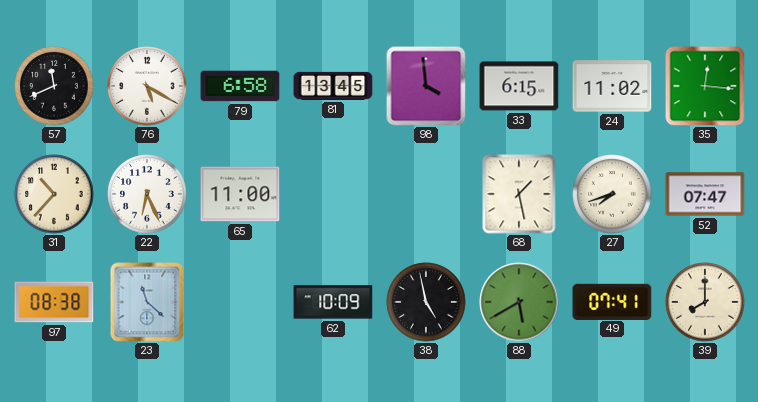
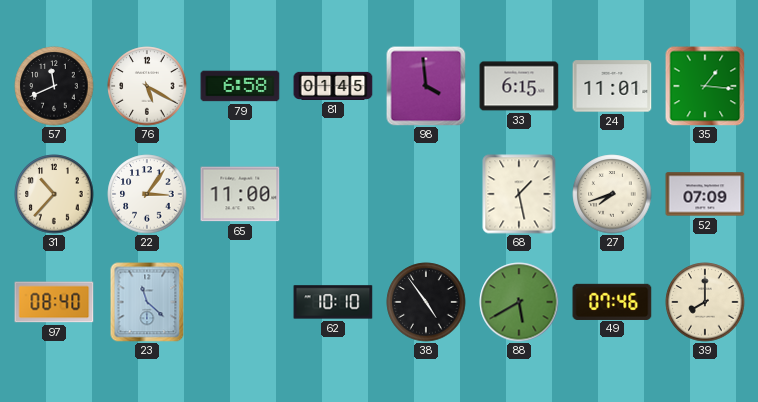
81: 13:45 -> 01:45 (333, 86)
24: 11:02 -> 11:01 (612, 86)
35: 12:16 -> 1:16 (705, 86)
22: 6:26 -> 3:06 (147, 194)
52: 07:47 -> 07:09 (705, 194)
97: 08:38 -> 08:40 (54, 302)
62: 10:09 -> 10:10 (333, 302)
38: 4:58 -> 4:54 (426, 302)
49: 07:41 -> 07:46 (612, 301)
